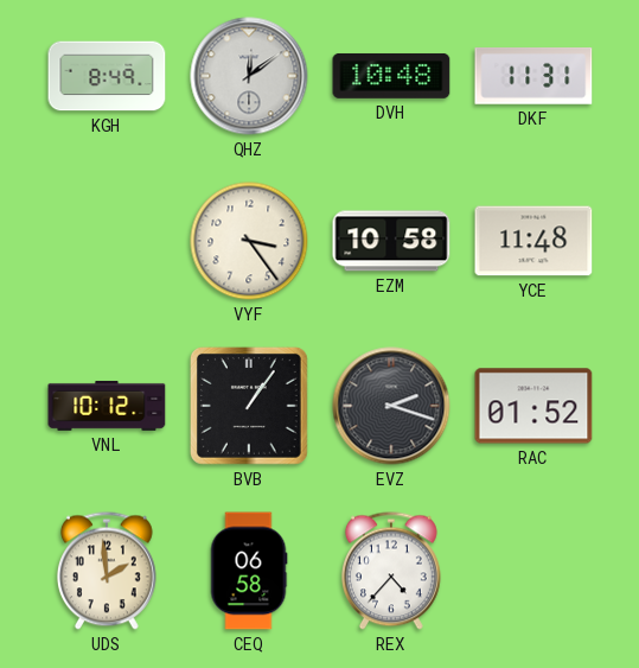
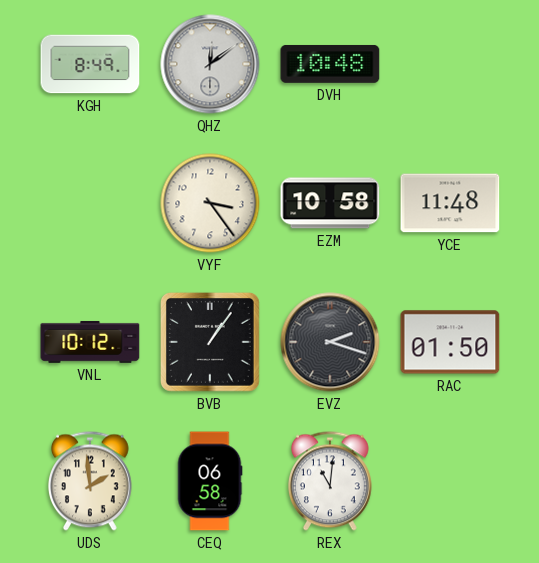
DKF: 11:31 -> none (533, 76)
RAC: 01:52 -> 01:50 (450, 342)
REX: 4:37 -> 11:01 (330, 481)
